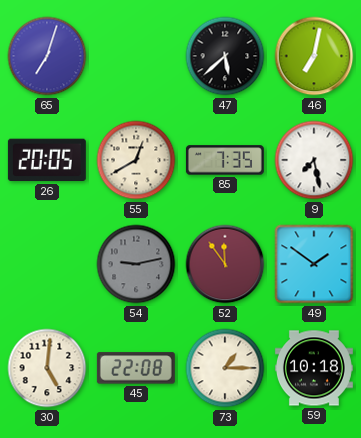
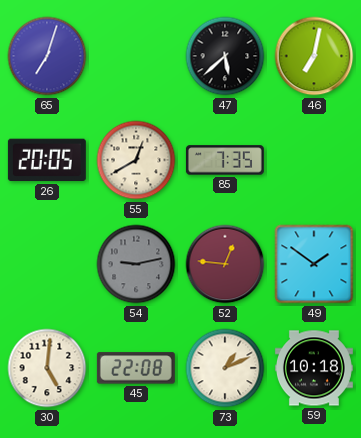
9: 7:28 -> none (314, 160)
52: 11:54 -> 12:46 (225, 264)
73: 1:15 -> 1:11 (225, 368)
